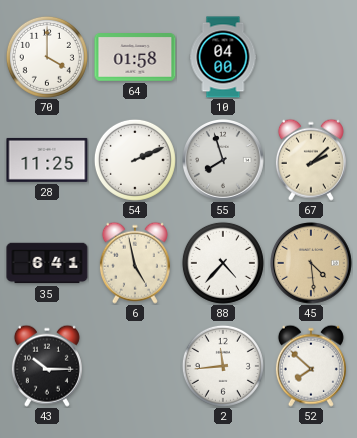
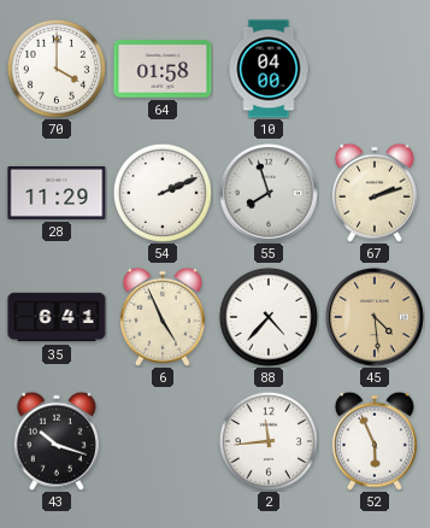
28: 11:25 -> 11:29 (57, 193)
67: 2:08 -> 2:12 (375, 193)
6: 4:58 -> 4:56 (163, 317)
43: 10:15 -> 10:18 (57, 441)
52: 7:52 -> 5:56 (375, 441)
